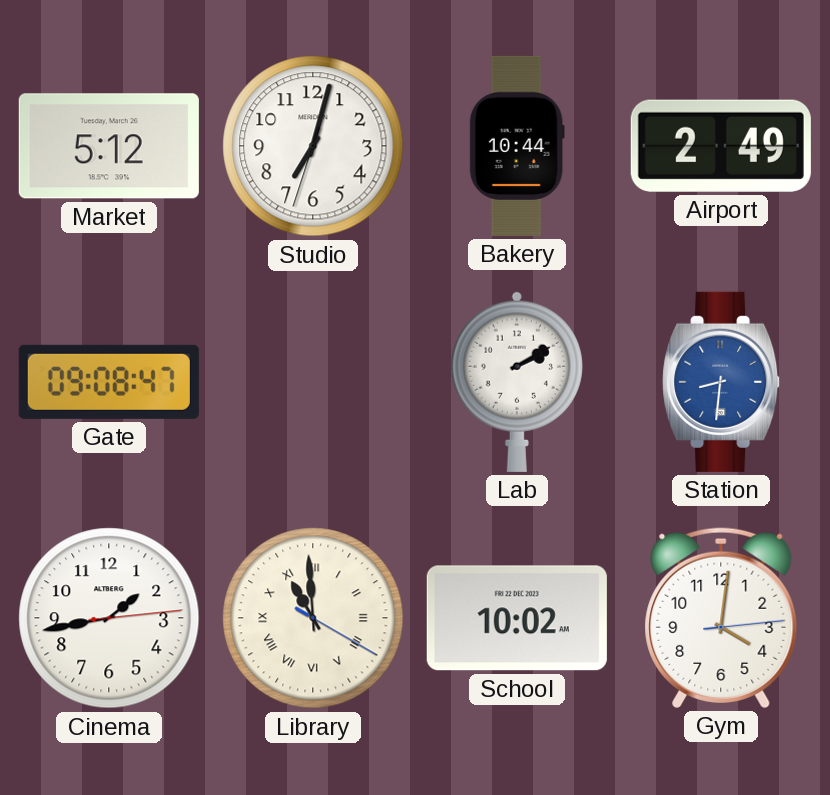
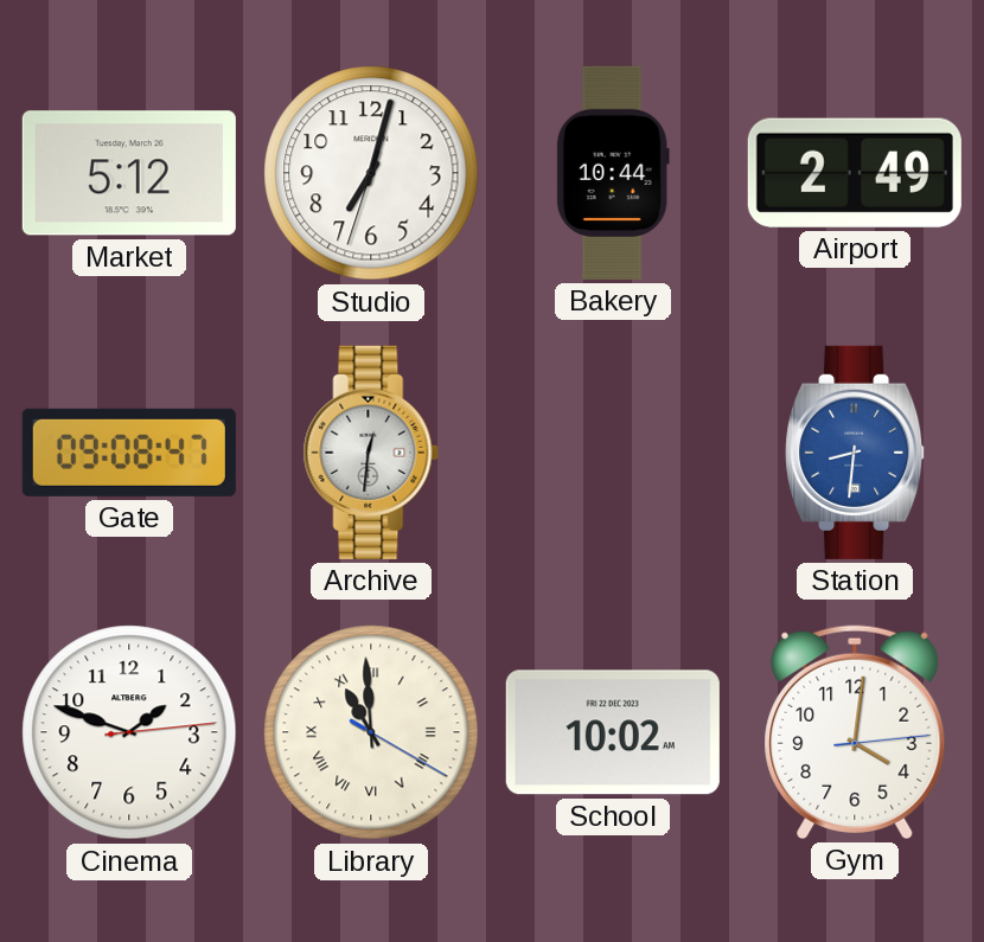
Archive: none -> 12:31 (371, 453)
Lab: 2:10 -> none (517, 382)
Cinema: 1:43 -> 1:48 (129, 732)
